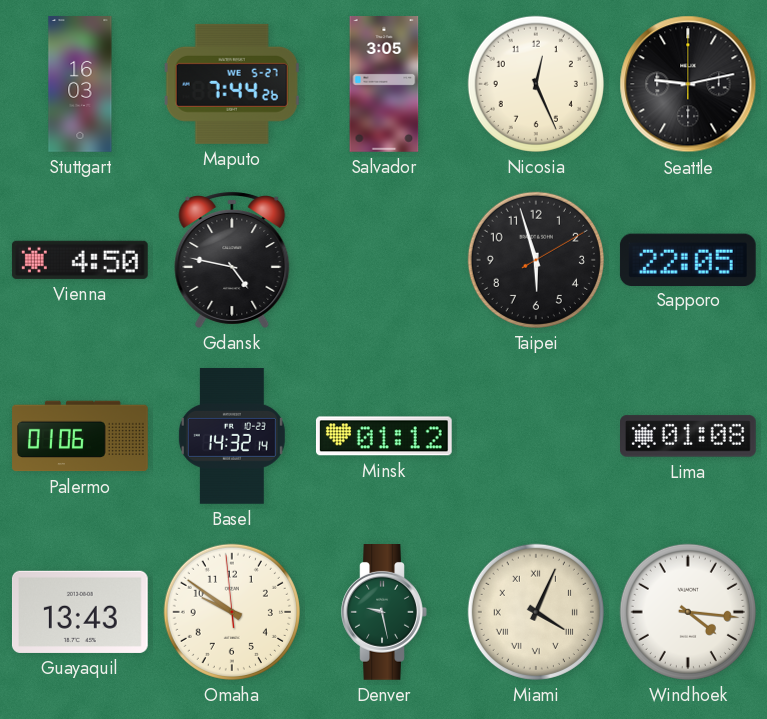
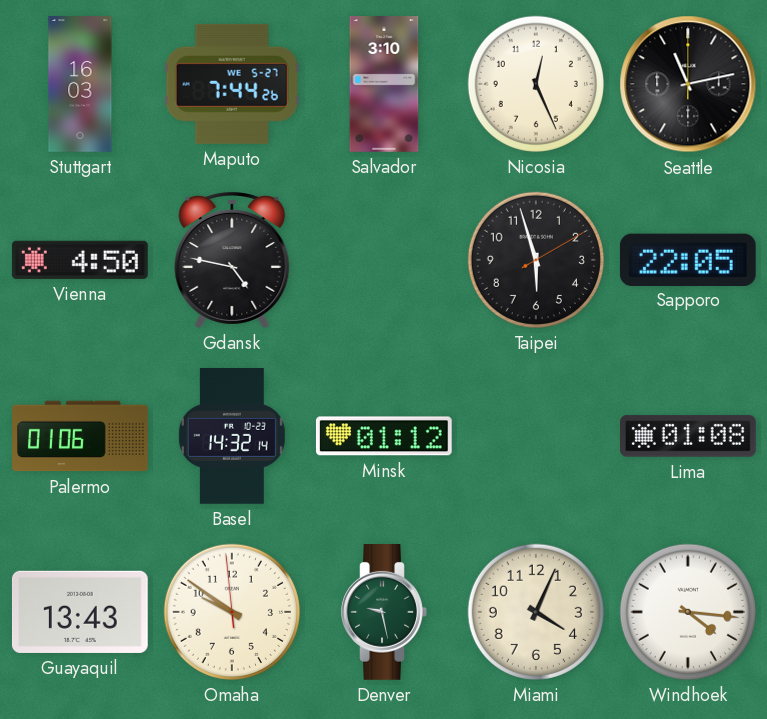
Salvador: 3:05 -> 3:10 (384, 85)
Seattle: 9:13 -> 11:13 (688, 84)
Miami numerals: Roman -> Arabic (536, 612)
